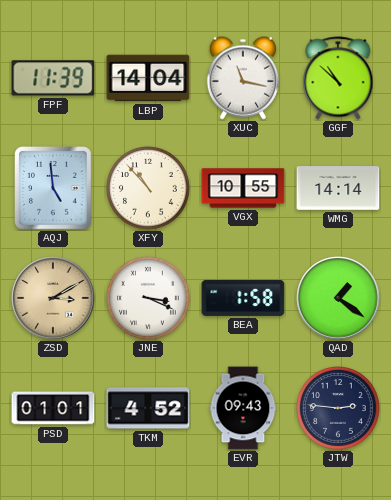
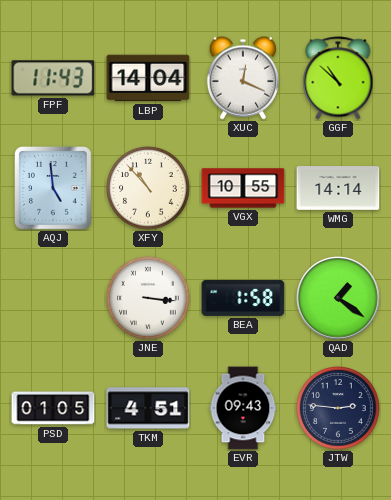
FPF: 11:39 -> 11:43 (53, 78)
XUC: 11:17 -> 12:19 (243, 78)
ZSD: 3:10 -> none (53, 298)
JNE: 3:19 -> 3:16 (149, 299)
PSD: 01:01 -> 01:05 (53, 408)
TKM: 4:52 -> 4:51 (148, 408)
